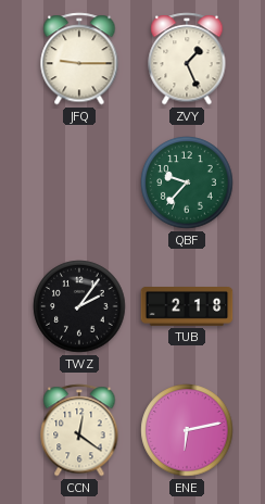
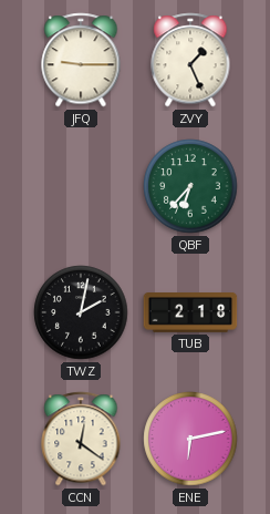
QBF: 9:37 -> 6:37 (190, 186)
TWZ: 2:06 -> 2:02 (81, 312)
